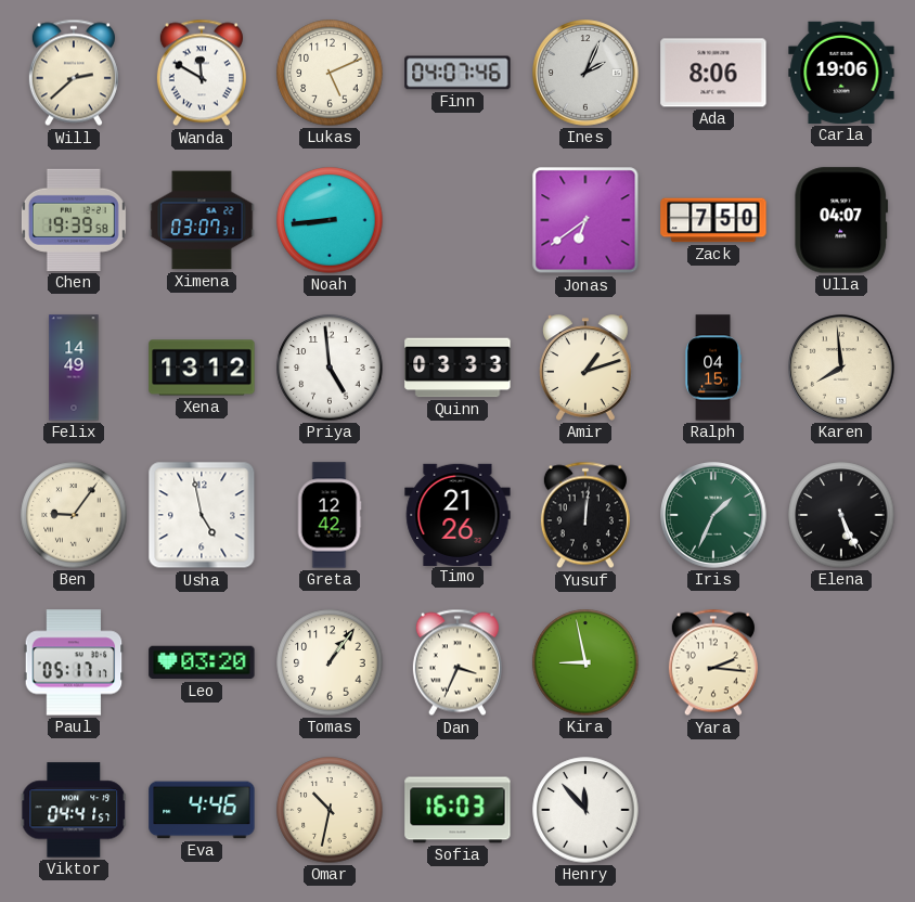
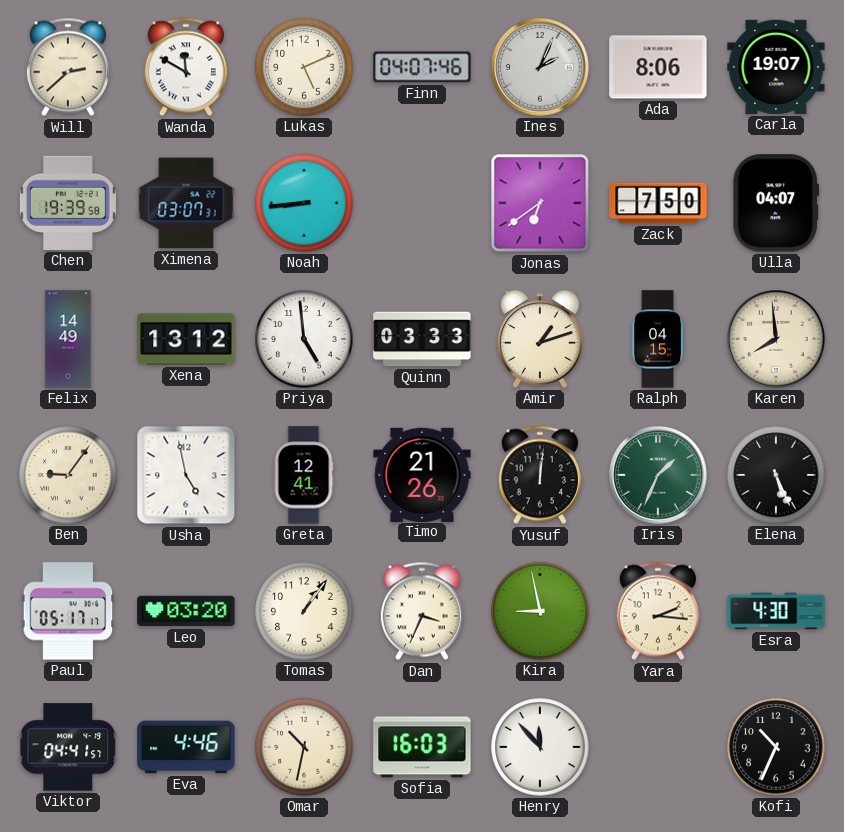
Carla: 19:06 -> 19:07 (776, 67)
Greta: 12:42 -> 12:41 (304, 475)
Esra: none -> 4:30 (776, 611)
Kofi: none -> 10:34 (776, 747)
